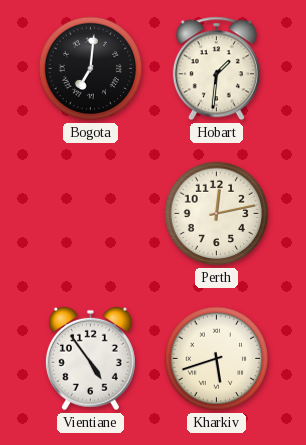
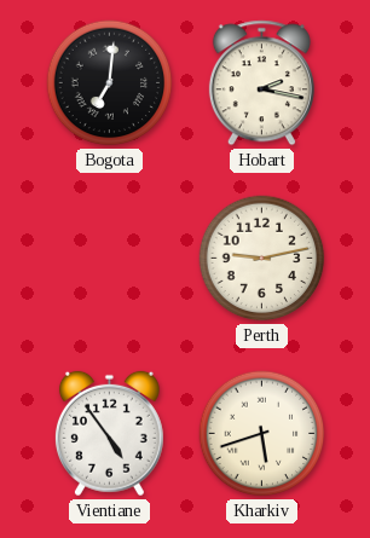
Hobart: 1:31 -> 2:17 (261, 83)
Perth: 12:13 -> 9:13 (262, 259)
